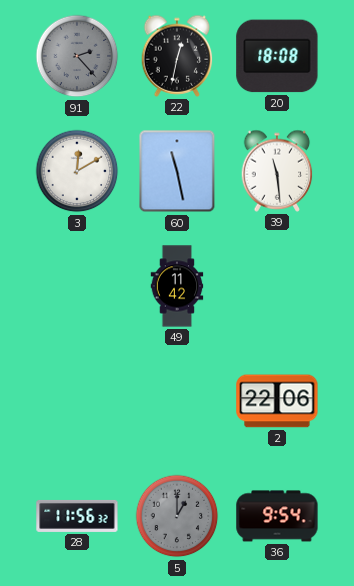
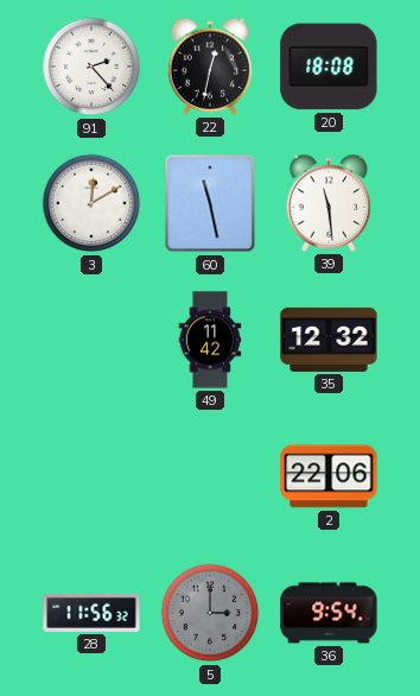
91 dial: grey -> white (91, 67)
35: none -> 12:32 (329, 340)
5: 1:00 -> 3:00 (210, 613)
